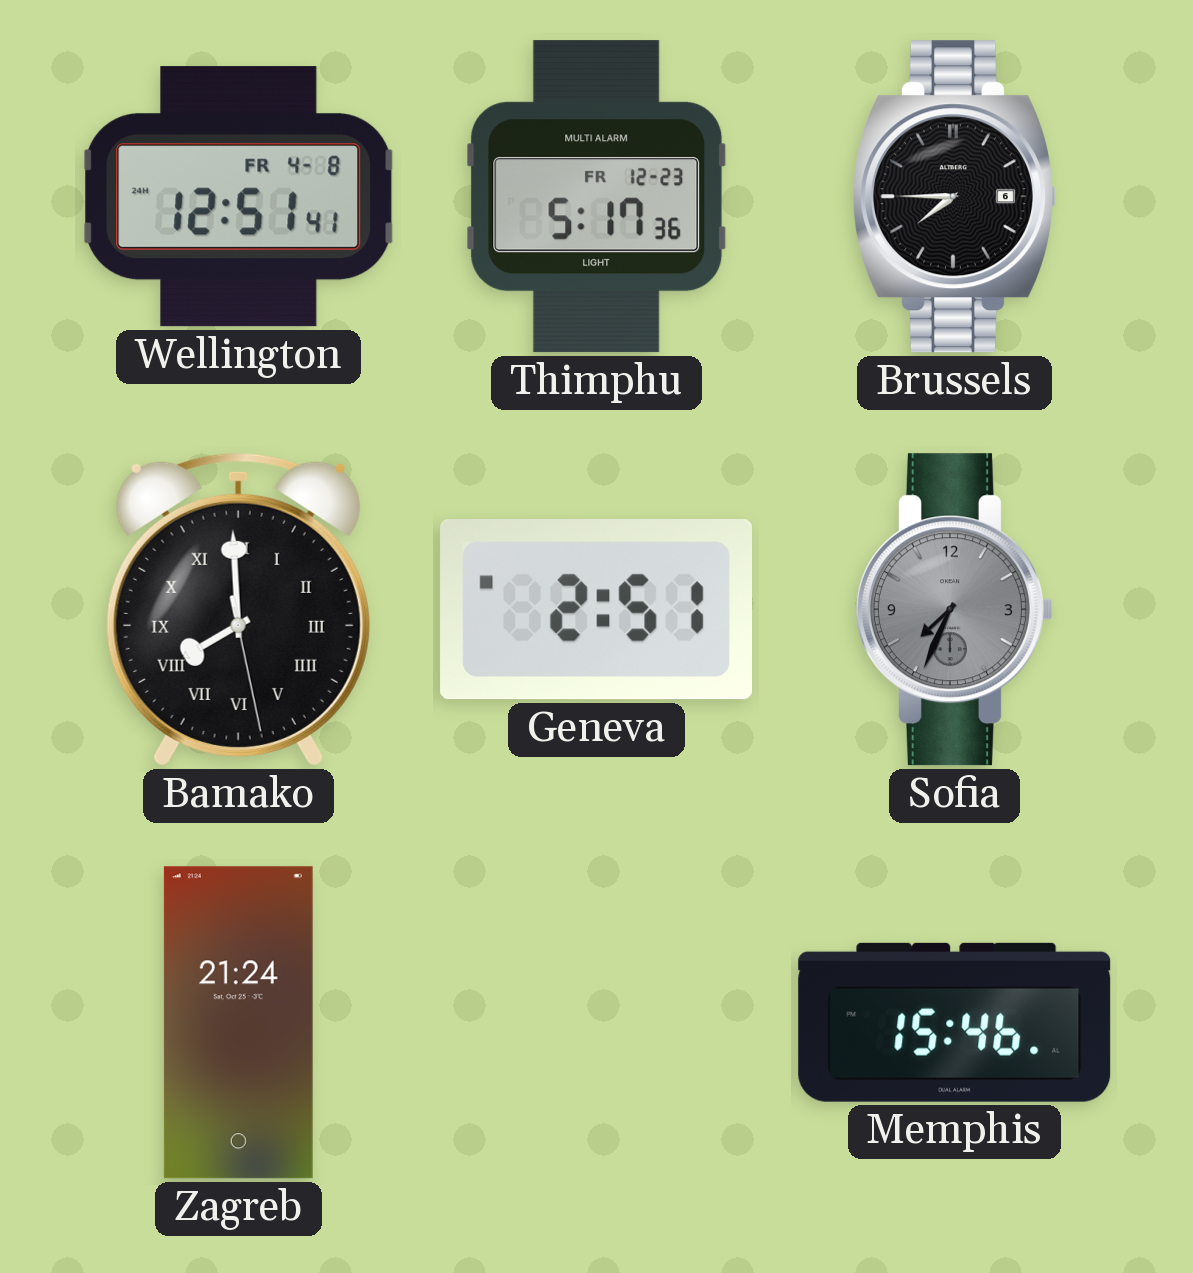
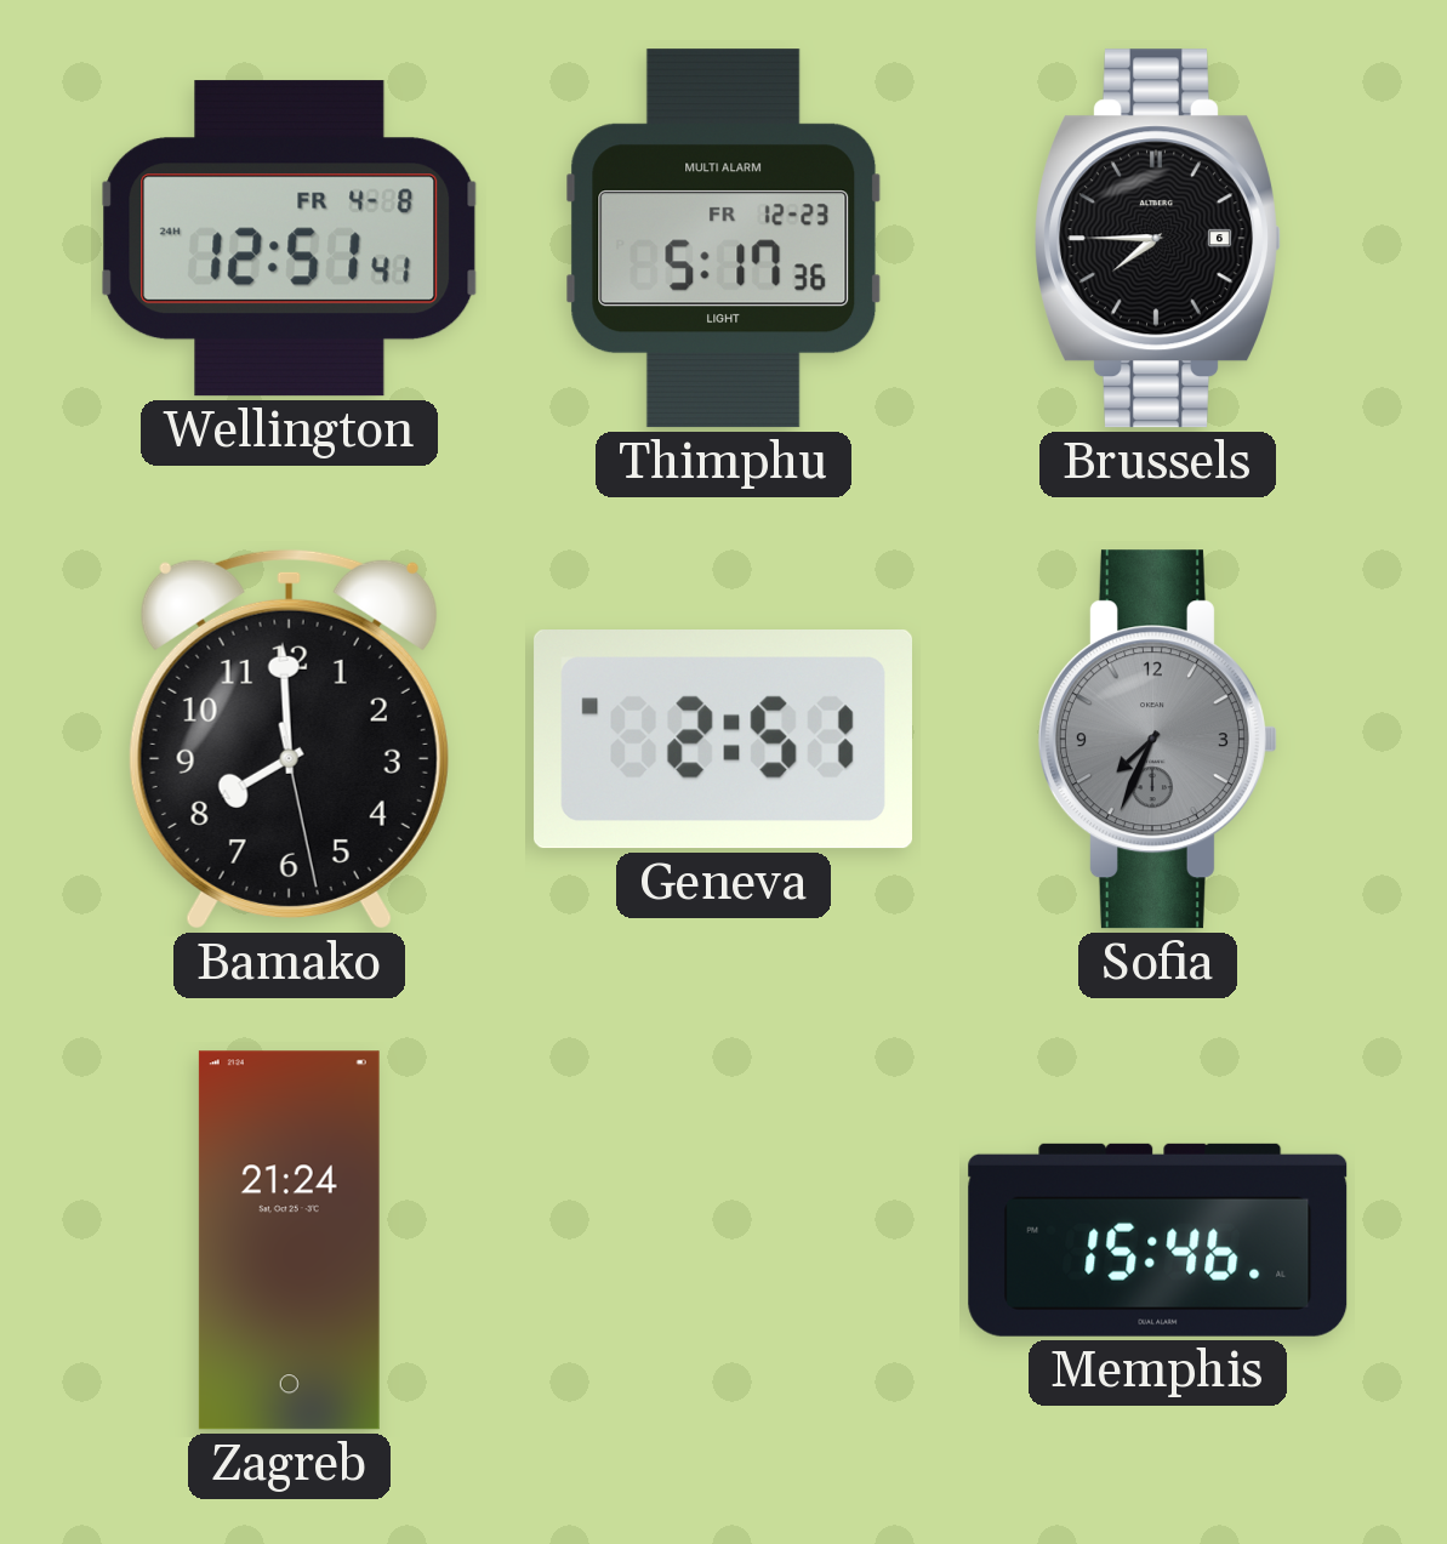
Bamako numerals: Roman -> Arabic (289, 739)
